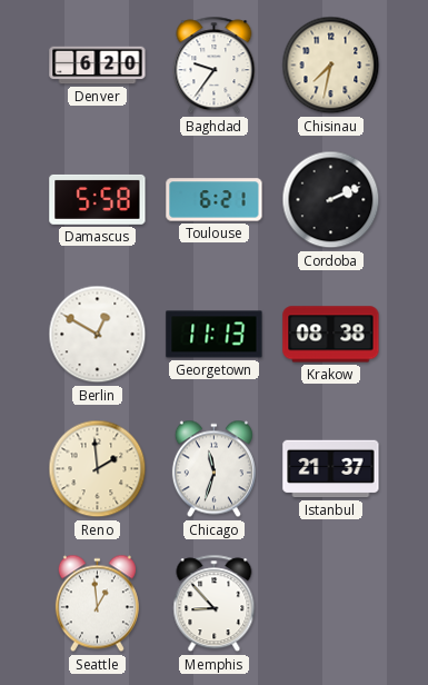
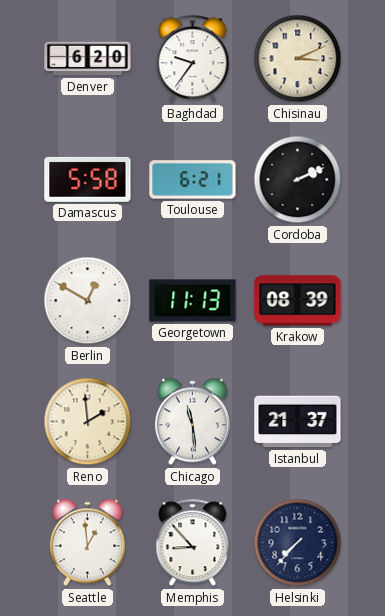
Chisinau: 7:32 -> 3:11 (298, 59)
Krakow: 08:38 -> 08:39 (298, 301)
Chicago: 11:33 -> 11:29 (192, 422)
Helsinki: none -> 7:37 (298, 543)
